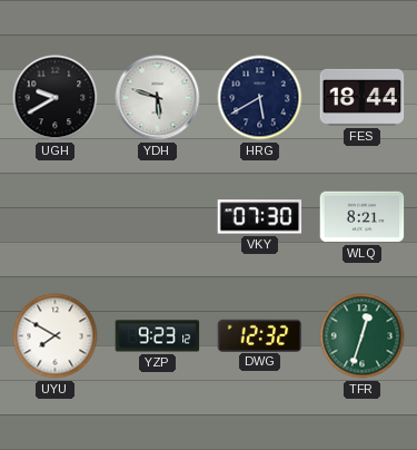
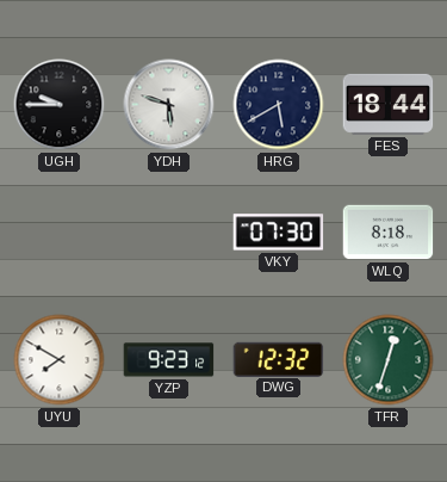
UGH: 9:40 -> 9:45 (60, 105)
WLQ: 8:21 -> 8:18 (389, 233)
